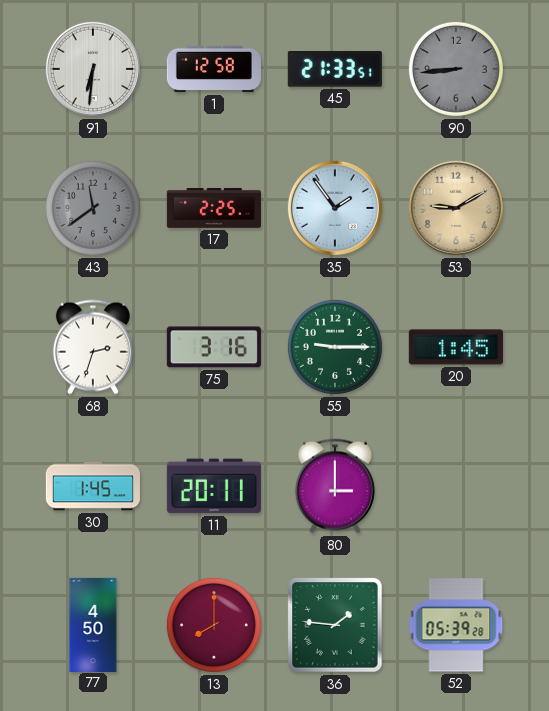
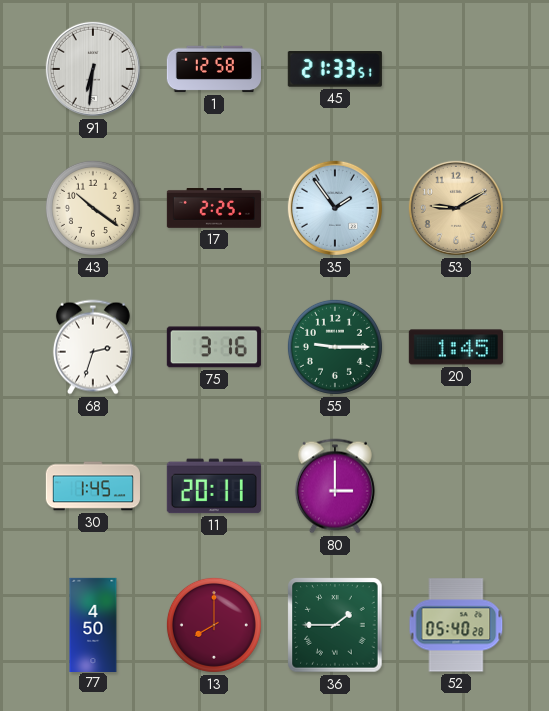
90: 8:44 -> none (456, 69)
43: 11:39 -> 10:21 (93, 208)
43 dial: grey -> cream (93, 208)
36: 1:46 -> 1:45 (335, 625)
52: 05:39 -> 05:40 (456, 625)
